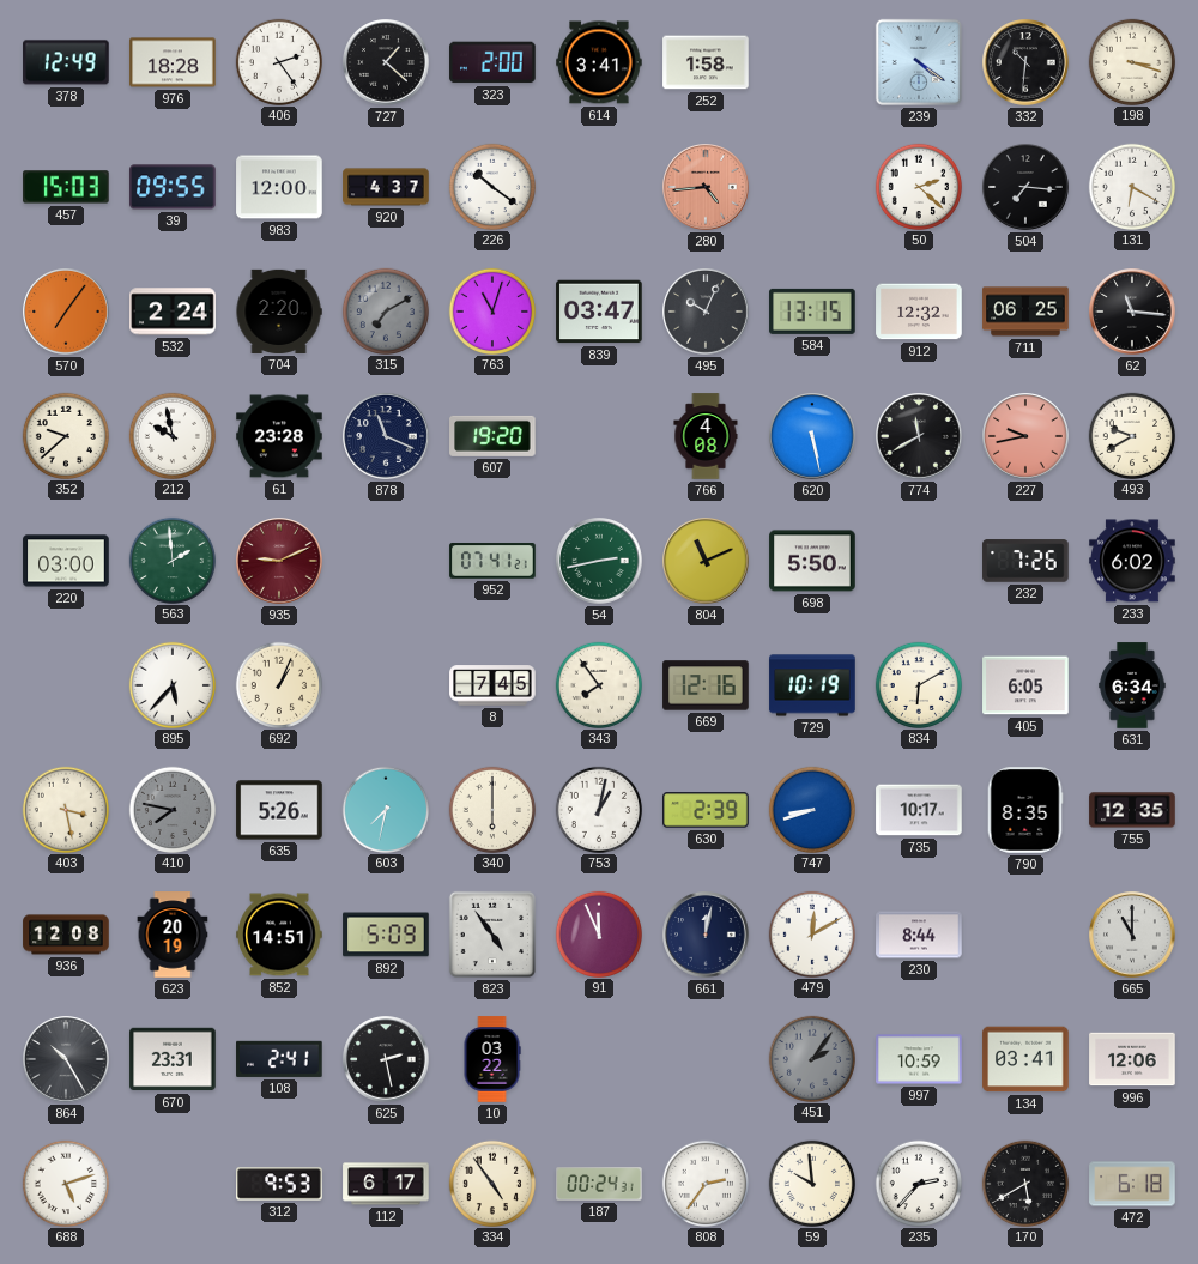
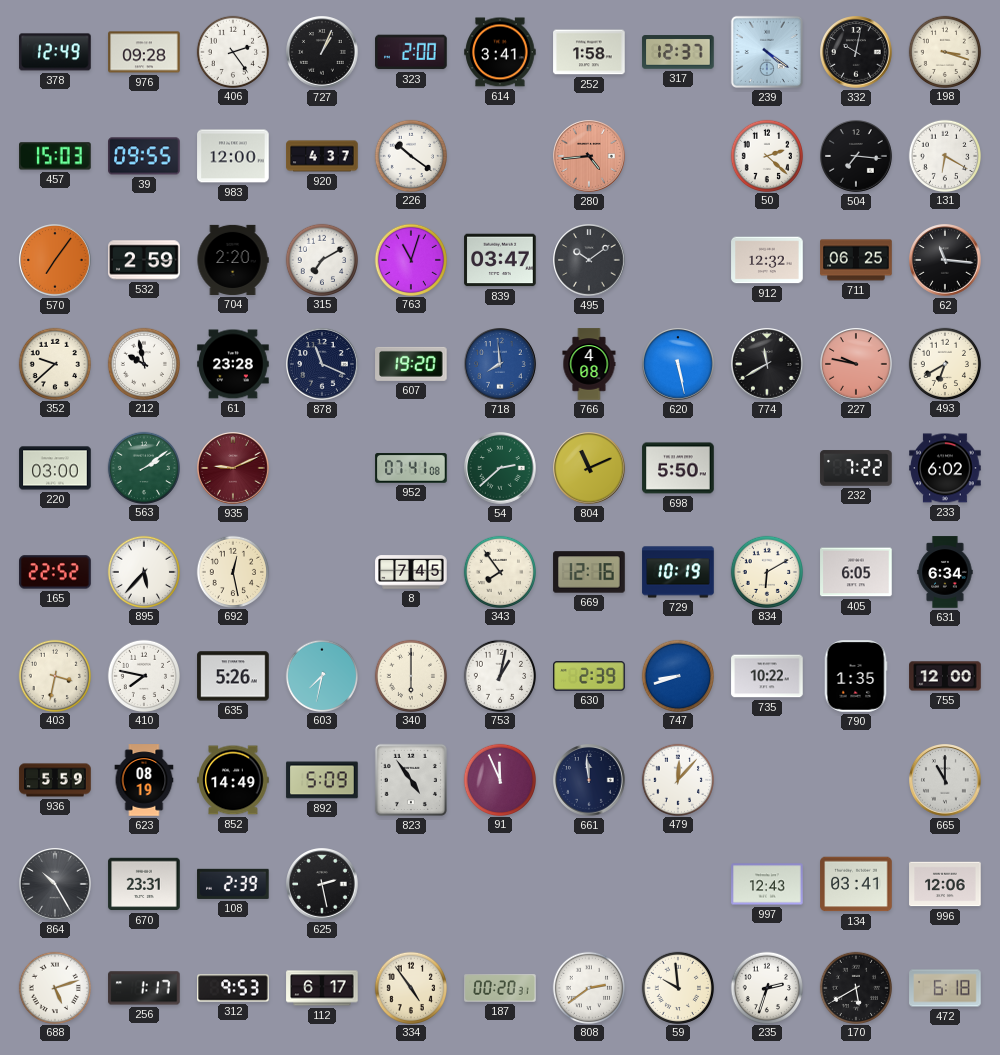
976: 18:28 -> 09:28 (144, 52)
727: 1:22 -> 1:04 (322, 52)
317: none -> 12:37 (678, 52)
332: 10:31 -> 10:02 (856, 52)
532: 2:24 -> 2:59 (144, 260)
315 dial: grey -> white (321, 259)
495: 10:04 -> 10:09 (589, 260)
584: 13:15 -> none (812, 312)
718: none -> 7:59 (500, 364)
227: 9:43 -> 9:47 (856, 364)
493: 9:40 -> 6:40 (944, 363)
563: 1:59 -> 2:09 (143, 467)
952: 07:41:21 -> 07:41:08 (411, 469)
54: 2:43 -> 2:38 (500, 468)
232: 7:26 -> 7:22 (856, 468)
165: none -> 22:52 (55, 572)
692: 1:04 -> 12:28 (232, 571)
403: 3:28 -> 3:32 (54, 675)
410 dial: grey -> white (143, 675)
735: 10:17 -> 10:22 (767, 676)
790: 8:35 -> 1:35 (856, 676)
755: 12:35 -> 12:00 (945, 676)
936: 12:08 -> 5:59 (55, 780)
623: 20:19 -> 08:19 (144, 780)
852: 14:51 -> 14:49 (233, 780)
661: 12:02 -> 11:59 (589, 780)
479: 12:10 -> 12:07 (677, 779)
230: 8:44 -> none (919, 935)
108: 2:41 -> 2:39 (233, 884)
10: 03:22 -> none (492, 1059)
451: 2:06 -> none (811, 1058)
997: 10:59 -> 12:43 (767, 884)
256: none -> 1:17 (144, 988)
187: 00:24 -> 00:20 (500, 988)
808: 2:36 -> 2:39 (588, 987)
235: 2:37 -> 2:33 (766, 987)
